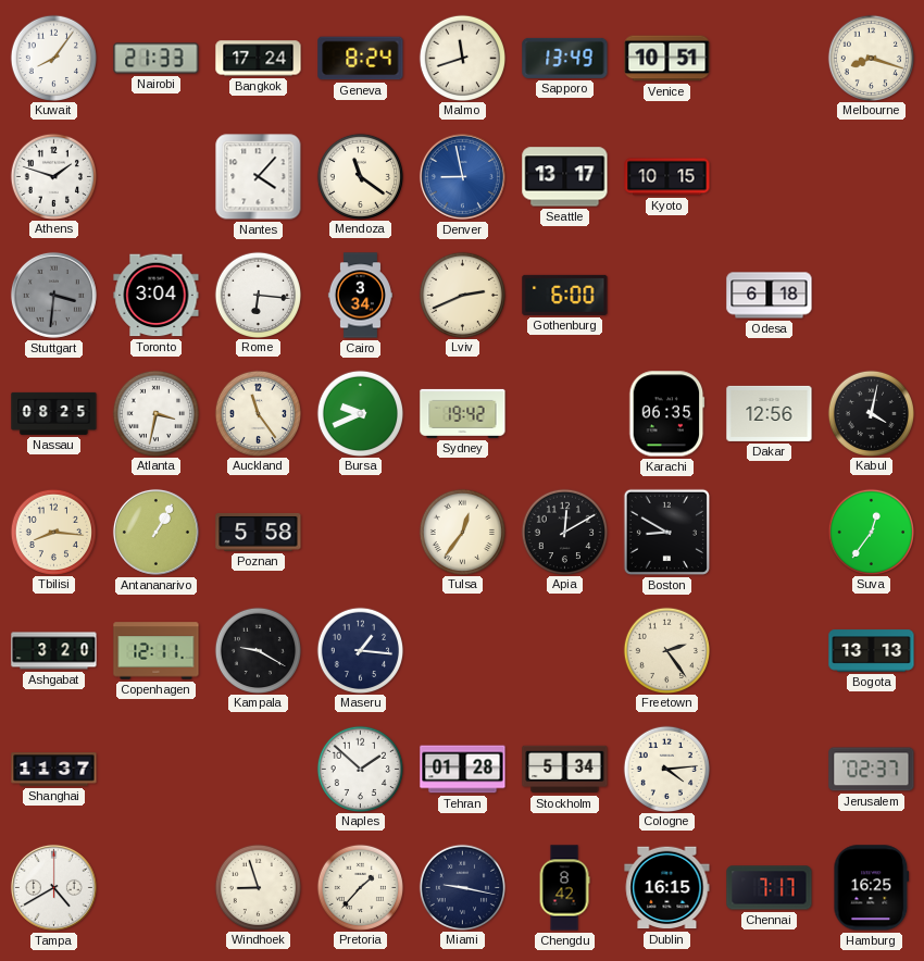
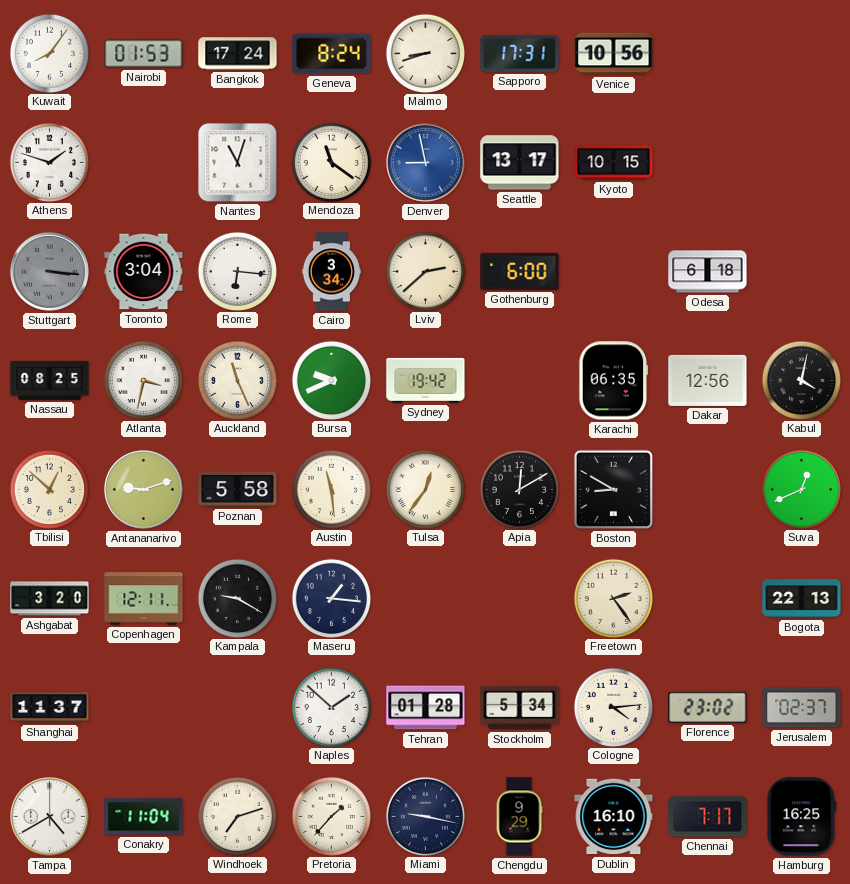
Nairobi: 21:33 -> 01:53 (144, 54)
Malmo: 11:42 -> 8:42 (425, 53)
Sapporo: 13:49 -> 17:31 (520, 53)
Venice: 10:51 -> 10:56 (614, 54)
Melbourne: 8:18 -> none (871, 58)
Nantes: 4:07 -> 11:03 (238, 163)
Stuttgart: 3:31 -> 3:16 (49, 271)
Lviv: 2:41 -> 2:38 (425, 271)
Auckland: 11:24 -> 11:26 (237, 380)
Tbilisi: 8:16 -> 12:52 (49, 489)
Antananarivo: 1:05 -> 9:12 (143, 489)
Austin: none -> 11:29 (331, 489)
Suva: 12:36 -> 12:41 (801, 489)
Bogota: 13:13 -> 22:13 (802, 599)
Florence: none -> 23:02 (708, 707)
Conakry: none -> 11:04 (144, 817)
Windhoek: 8:57 -> 7:12 (237, 816)
Chengdu: 8:42 -> 9:29 (519, 817)
Dublin: 16:15 -> 16:10 (614, 817)
